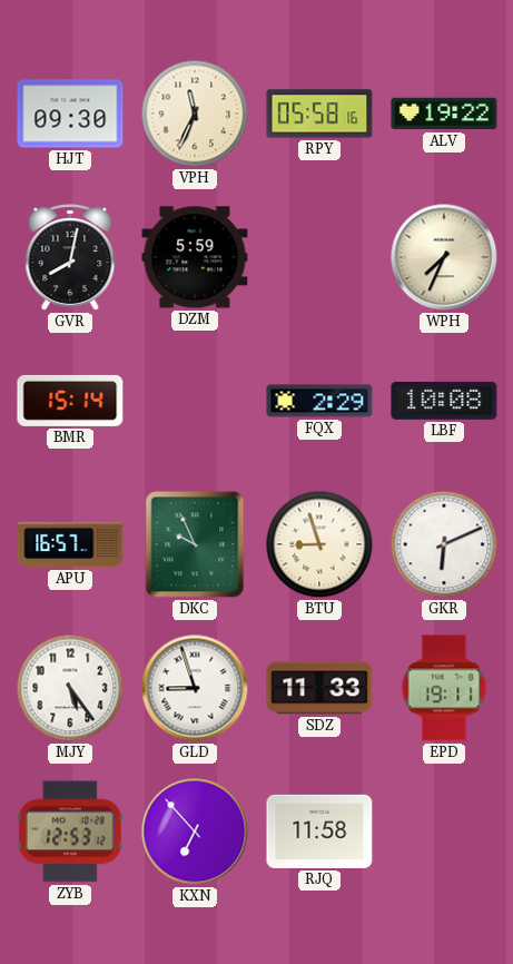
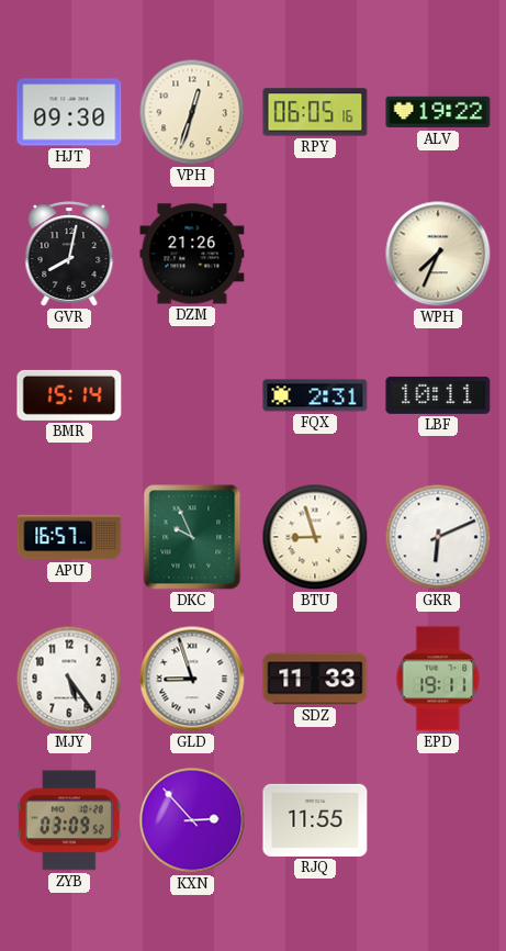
VPH: 11:34 -> 12:33 (192, 112)
RPY: 05:58 -> 06:05 (315, 112)
DZM: 5:59 -> 21:26 (192, 254)
FQX: 2:29 -> 2:31 (315, 395)
LBF: 10:08 -> 10:11 (438, 395)
ZYB: 12:53 -> 03:09 (69, 820)
KXN: 6:53 -> 2:53 (192, 820)
RJQ: 11:58 -> 11:55 (315, 820)
